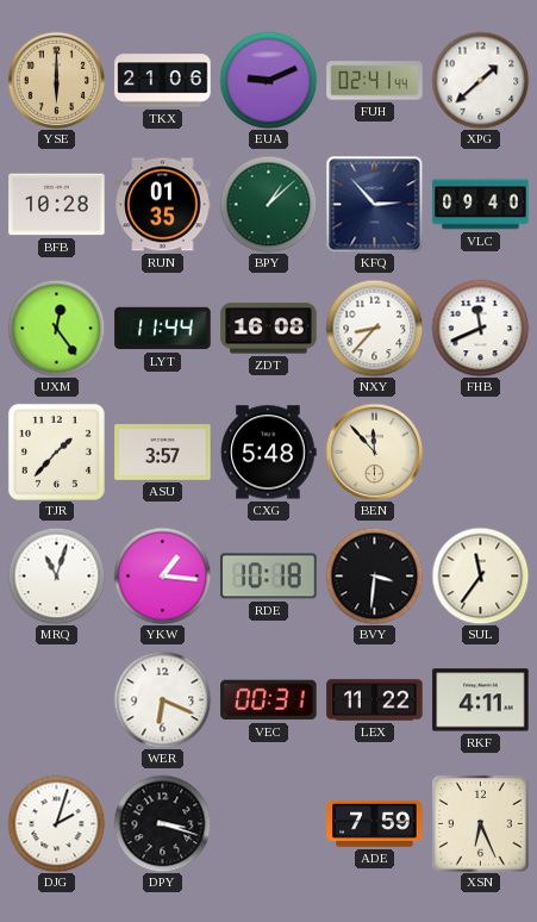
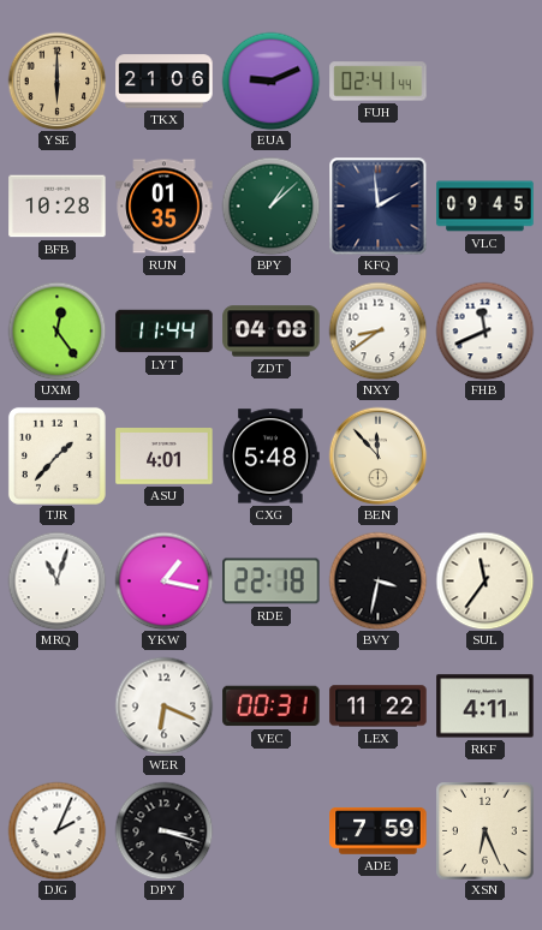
XPG: 1:38 -> none (480, 80)
KFQ: 2:53 -> 1:59 (377, 205)
VLC: 09:40 -> 09:45 (486, 207)
ZDT: 16:08 -> 04:08 (272, 332)
NXY: 8:37 -> 8:39 (377, 330)
ASU: 3:57 -> 4:01 (165, 457)
YKW: 1:16 -> 1:17 (163, 580)
RDE: 10:18 -> 22:18 (272, 582)
BVY: 3:31 -> 3:32 (377, 580)
DJG: 2:03 -> 2:04 (56, 830)
